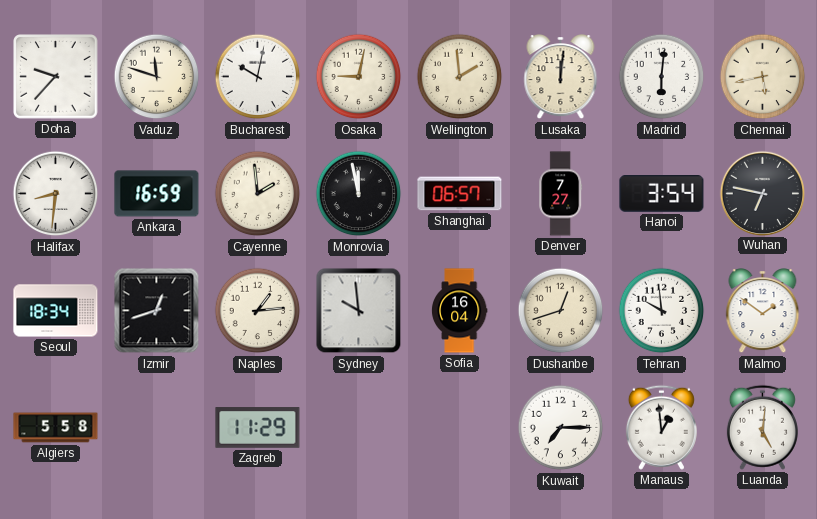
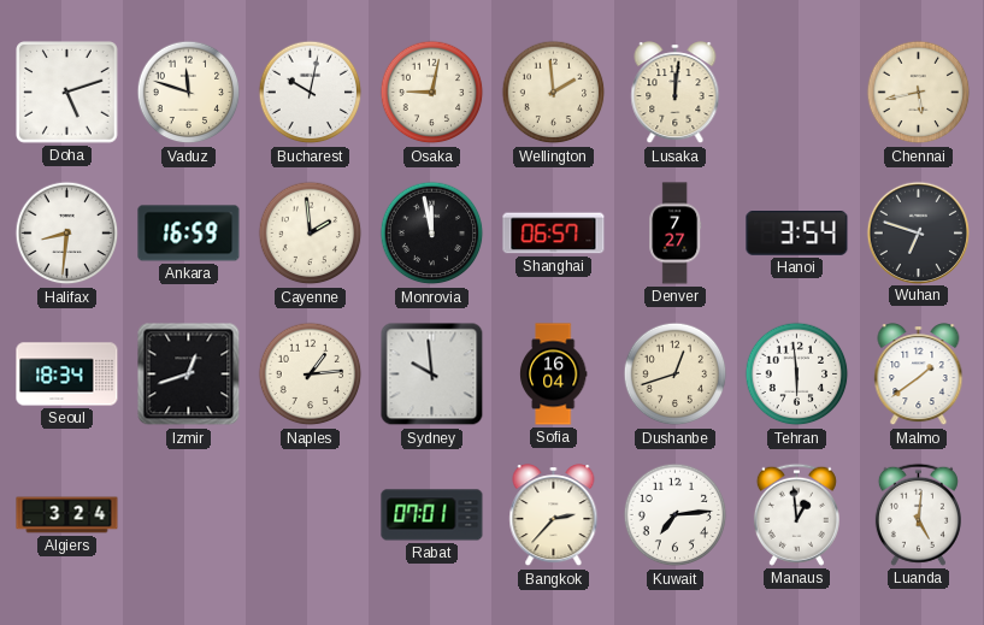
Doha: 9:37 -> 5:12 (67, 93)
Madrid: 6:01 -> none (662, 77)
Wuhan: 6:47 -> 6:48 (918, 232)
Tehran: 9:59 -> 5:59 (797, 375)
Malmo: 1:51 -> 1:39 (919, 375)
Algiers: 5:58 -> 3:24 (67, 515)
Zagreb: 11:29 -> none (258, 428)
Rabat: none -> 07:01 (432, 515)
Bangkok: none -> 2:37 (554, 515)
Kuwait: 7:15 -> 7:14 (676, 515)
